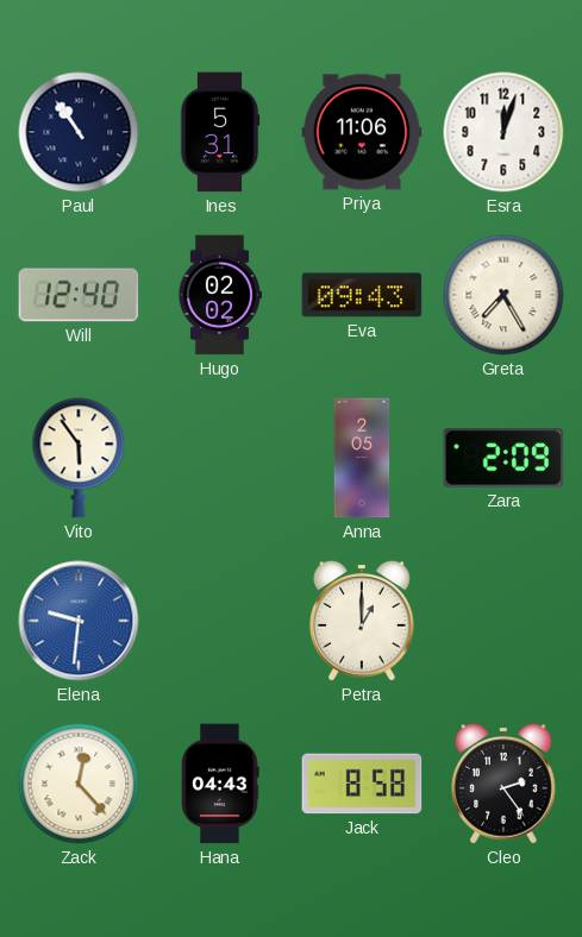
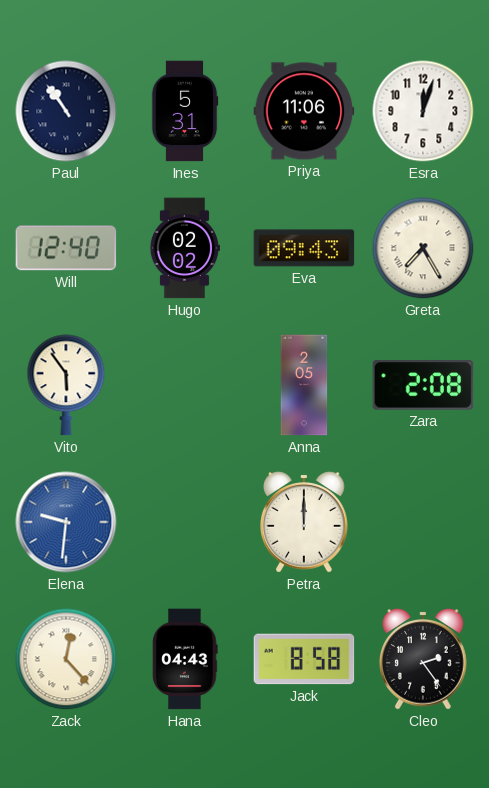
Zara: 2:09 -> 2:08 (423, 385)
Petra: 1:00 -> 12:00 (304, 522)
